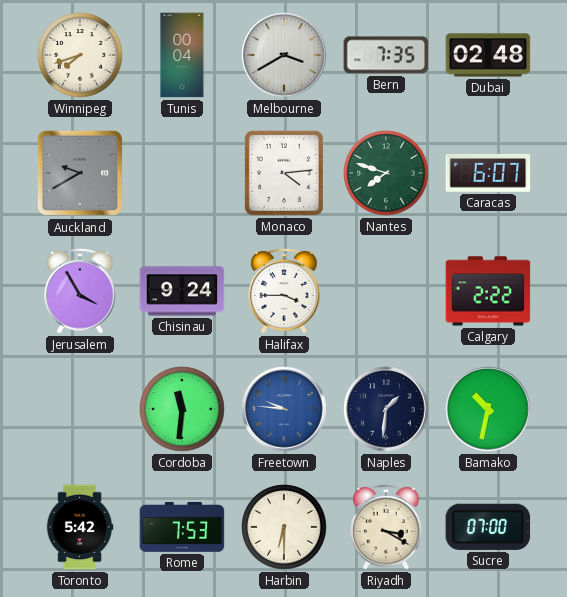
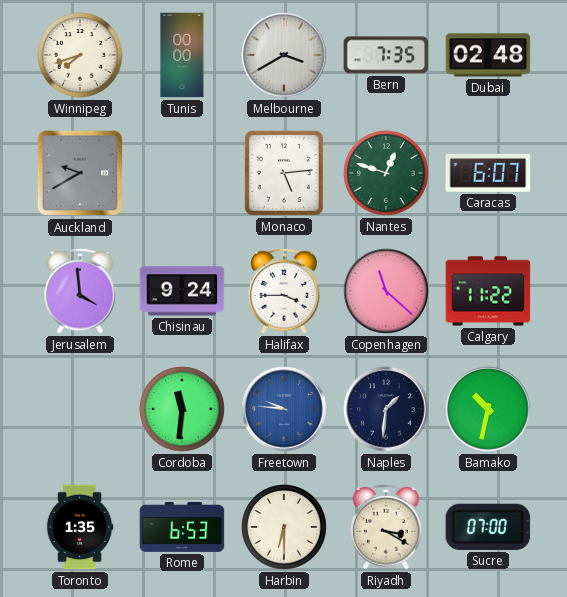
Tunis: 00:04 -> 00:00 (182, 55)
Monaco: 4:14 -> 5:14 (284, 173)
Nantes: 7:48 -> 12:48 (386, 173)
Jerusalem: 3:55 -> 3:59 (80, 291)
Copenhagen: none -> 11:22 (386, 291)
Calgary: 2:22 -> 11:22 (488, 291)
Toronto: 5:42 -> 1:35 (80, 527)
Rome: 7:53 -> 6:53 (182, 527)
